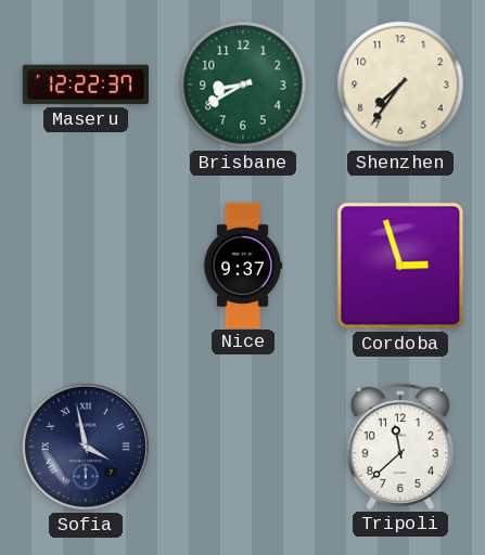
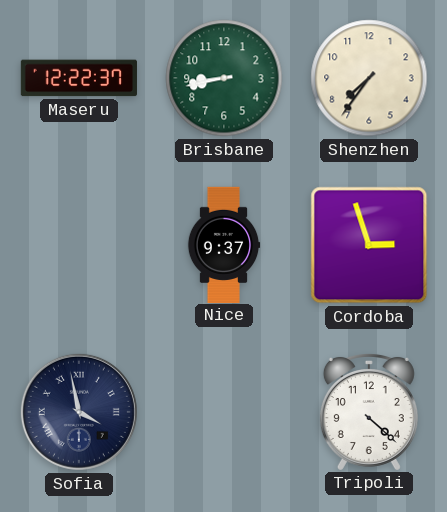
Brisbane: 8:40 -> 8:43 (224, 78)
Tripoli: 11:38 -> 4:22 (369, 412)
